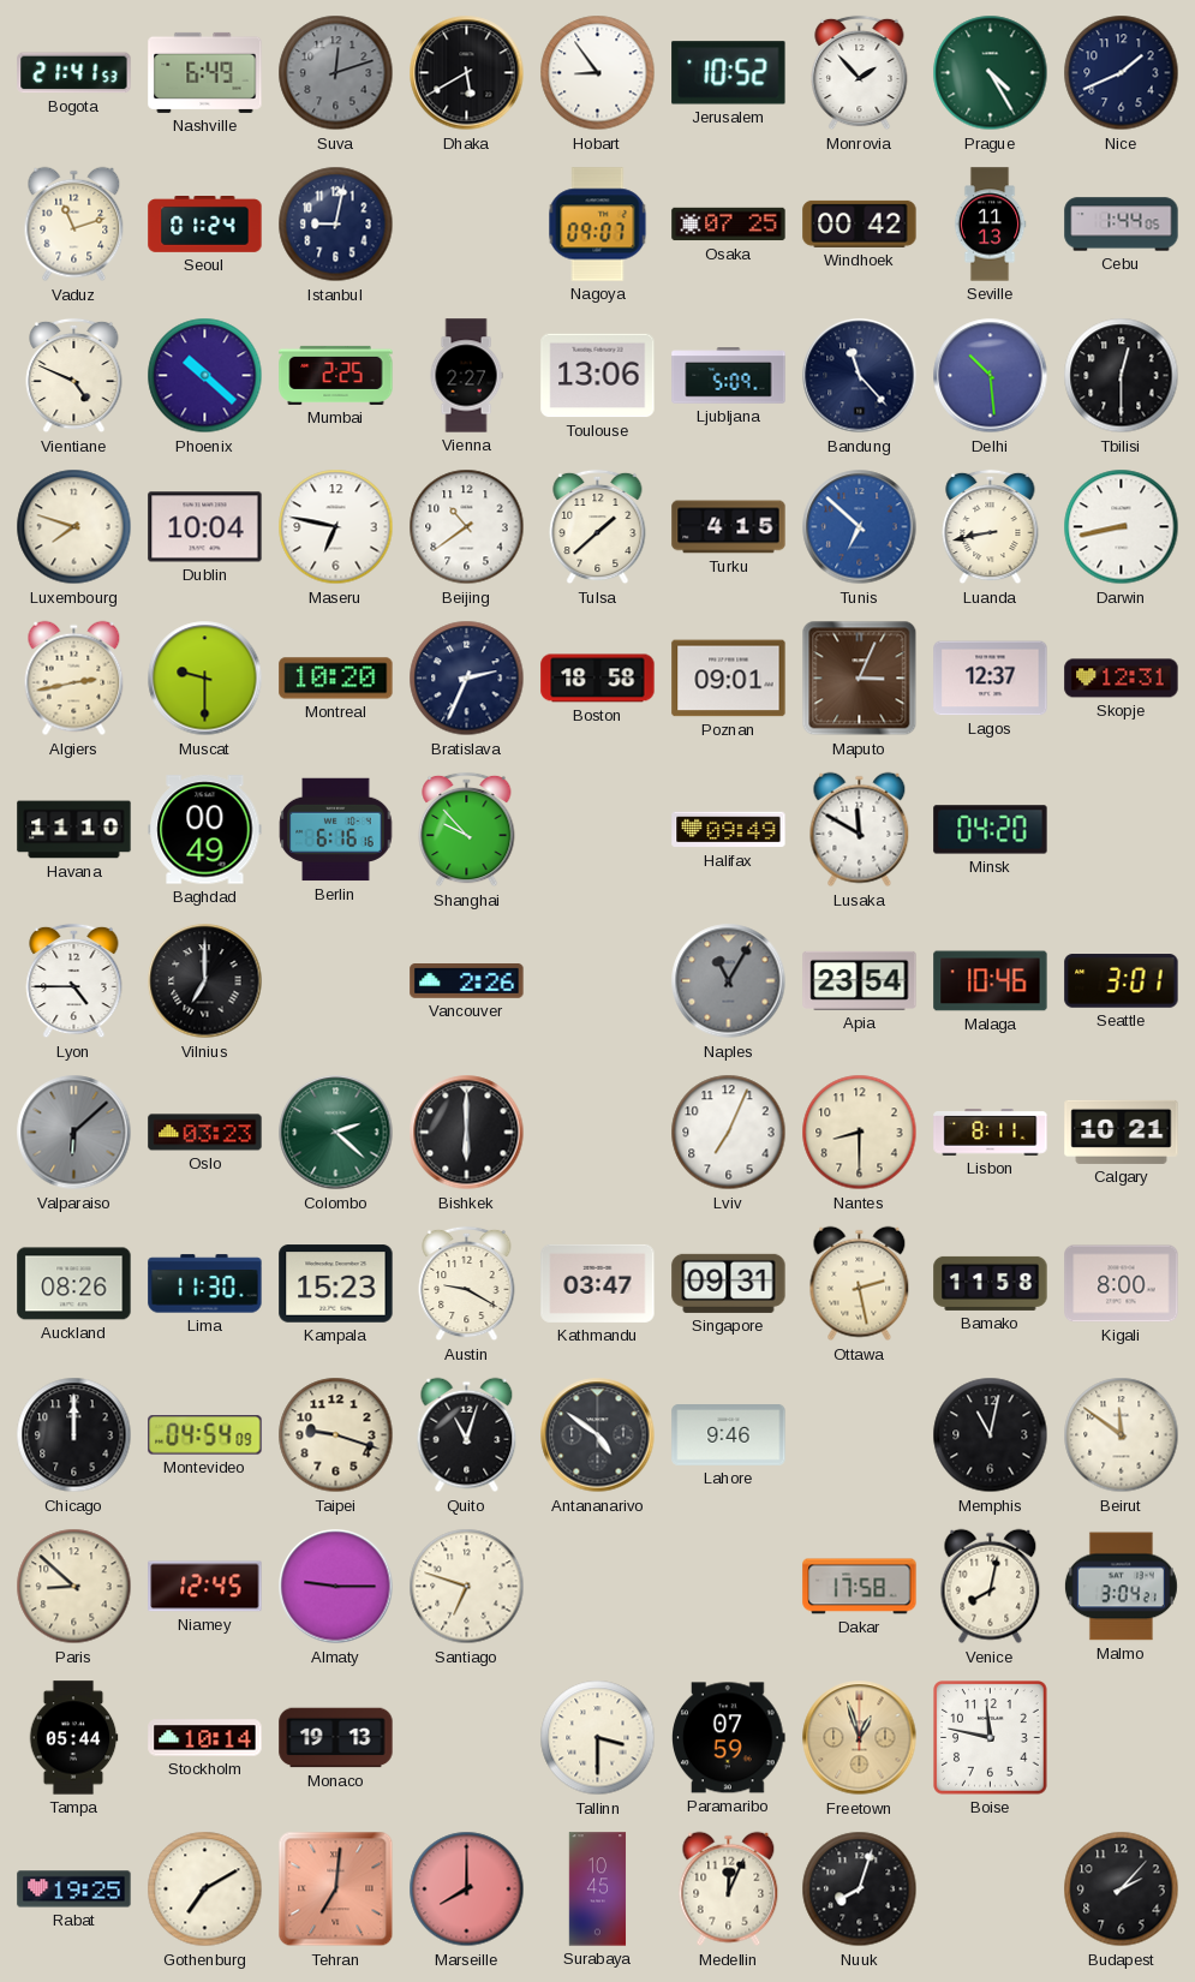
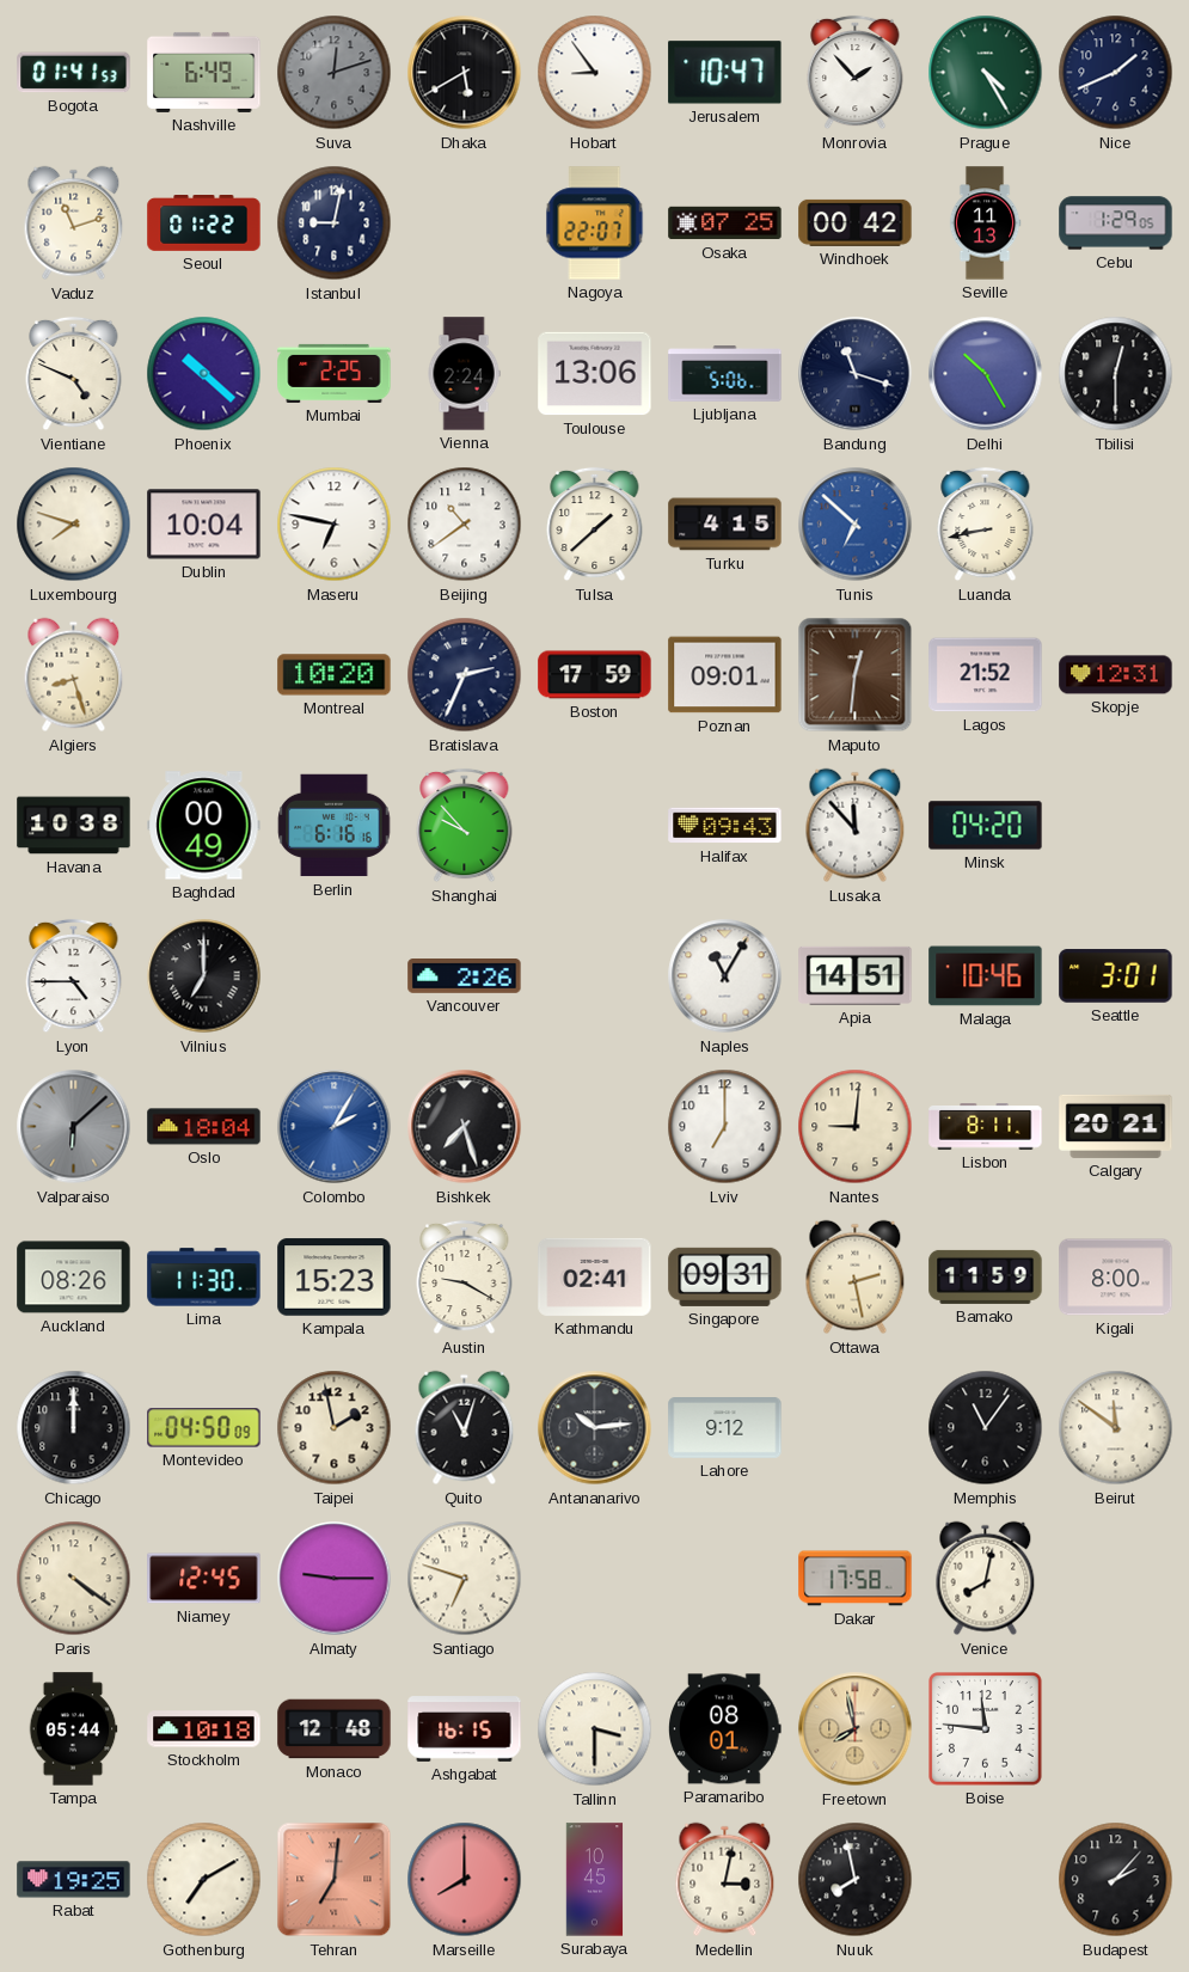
Bogota: 21:41 -> 01:41 (74, 73)
Jerusalem: 10:52 -> 10:47 (725, 73)
Seoul: 01:24 -> 01:22 (204, 223)
Nagoya: 09:07 -> 22:07 (595, 223)
Cebu: 1:44 -> 1:29 (1116, 223)
Vienna: 2:27 -> 2:24 (464, 374)
Ljubljana: 5:09 -> 5:06 (725, 374)
Bandung: 11:23 -> 11:18 (856, 374)
Delhi: 10:29 -> 10:25 (986, 374)
Darwin: 8:43 -> none (1122, 527)
Algiers: 2:43 -> 8:27 (74, 675)
Muscat: 9:30 -> none (205, 679)
Boston: 18:58 -> 17:59 (595, 675)
Maputo: 3:04 -> 12:31 (856, 675)
Lagos: 12:37 -> 21:52 (986, 675)
Havana: 11:10 -> 10:38 (74, 826)
Halifax: 09:49 -> 09:43 (725, 826)
Lusaka: 11:50 -> 11:53 (856, 826)
Naples dial: grey -> white (725, 976)
Apia: 23:54 -> 14:51 (856, 975)
Oslo: 03:23 -> 18:04 (204, 1127)
Colombo: 2:22 -> 2:05 (335, 1127)
Colombo dial: green -> blue (335, 1127)
Bishkek: 6:00 -> 7:27 (465, 1127)
Lviv: 7:04 -> 7:00 (725, 1127)
Nantes: 8:30 -> 9:01 (856, 1127)
Calgary: 10:21 -> 20:21 (1116, 1126)
Kathmandu: 03:47 -> 02:41 (595, 1276)
Bamako: 11:58 -> 11:59 (986, 1276)
Montevideo: 04:54 -> 04:50 (204, 1428)
Taipei: 9:18 -> 1:58 (335, 1428)
Antananarivo: 4:51 -> 10:14 (595, 1428)
Lahore: 9:46 -> 9:12 (725, 1428)
Memphis: 11:02 -> 11:06 (986, 1428)
Paris: 8:52 -> 4:21 (74, 1579)
Malmo: 3:04 -> none (1121, 1587)
Stockholm: 10:14 -> 10:18 (204, 1729)
Monaco: 19:13 -> 12:48 (335, 1729)
Ashgabat: none -> 16:15 (465, 1729)
Paramaribo: 07:59 -> 08:01 (725, 1729)
Freetown: 12:57 -> 7:58 (856, 1729)
Boise: 11:47 -> 11:46 (986, 1729)
Medellin: 12:04 -> 3:02 (725, 1880)
Nuuk: 8:03 -> 7:58 (856, 1880)
